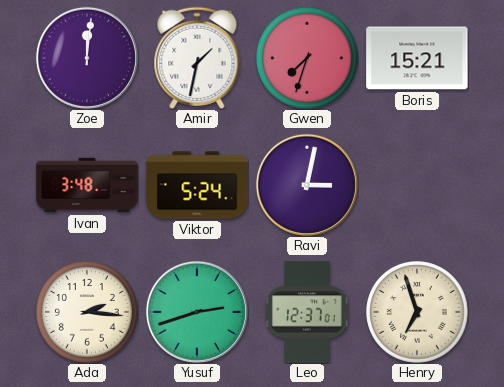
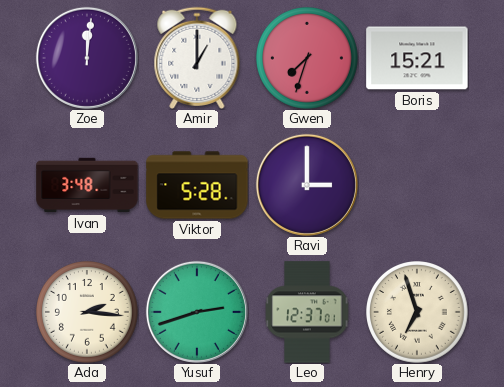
Amir: 1:32 -> 1:00 (197, 58)
Viktor: 5:24 -> 5:28 (197, 185)
Ravi: 3:02 -> 3:00 (307, 185)
